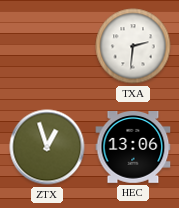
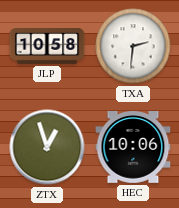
JLP: none -> 10:58 (47, 47)
HEC: 13:06 -> 10:06 (133, 148)
